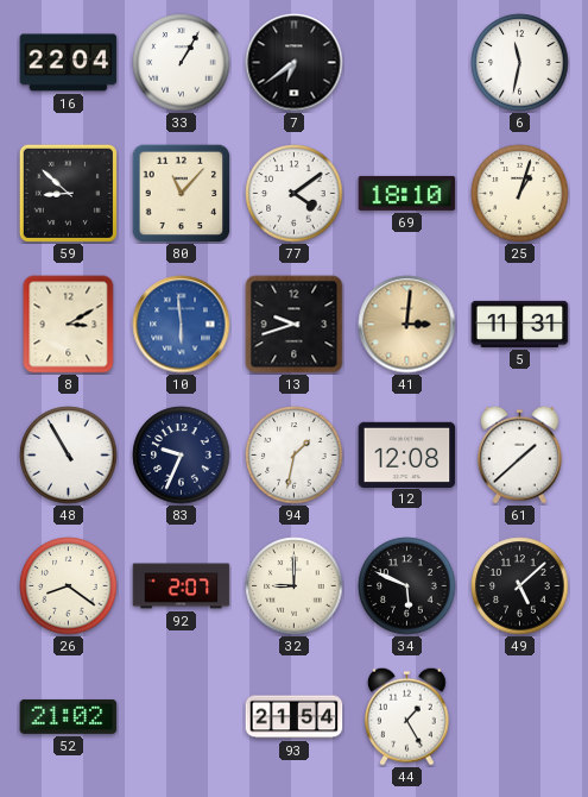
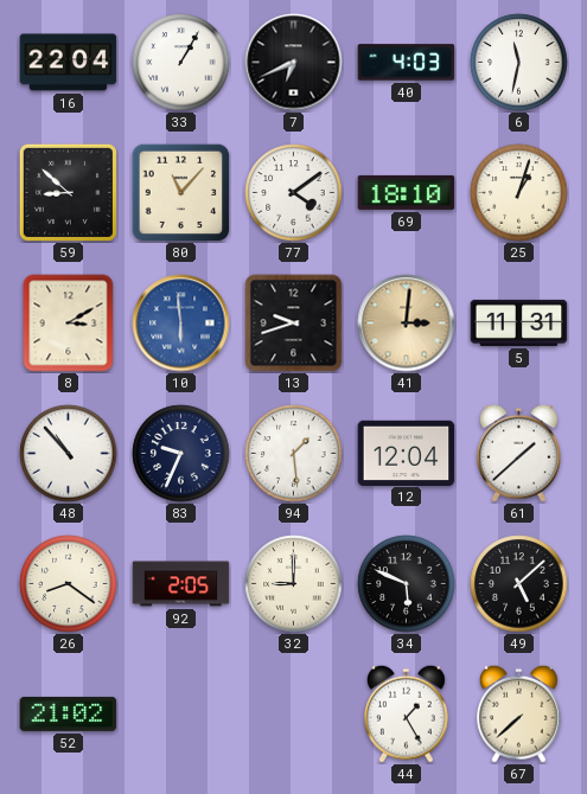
7: 6:39 -> 6:41 (294, 63)
40: none -> 4:03 (407, 63)
48: 10:55 -> 10:53 (69, 454)
94: 1:32 -> 1:29 (294, 454)
12: 12:08 -> 12:04 (407, 453)
92: 2:07 -> 2:05 (181, 584)
93: 21:54 -> none (295, 717)
67: none -> 7:38 (519, 713)
